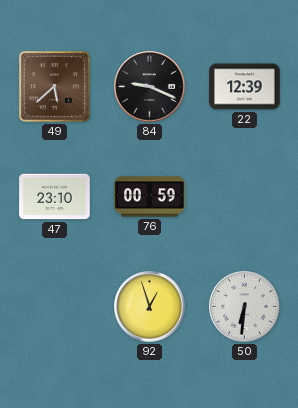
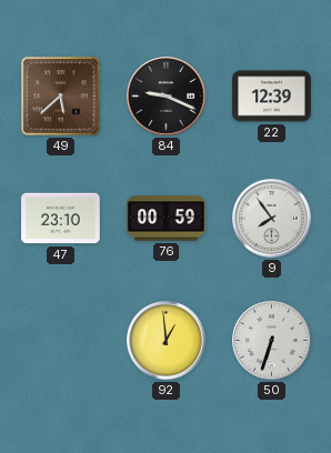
9: none -> 7:54 (272, 219)
92: 12:57 -> 12:59 (167, 341)
50: 6:31 -> 6:33 (272, 341)
